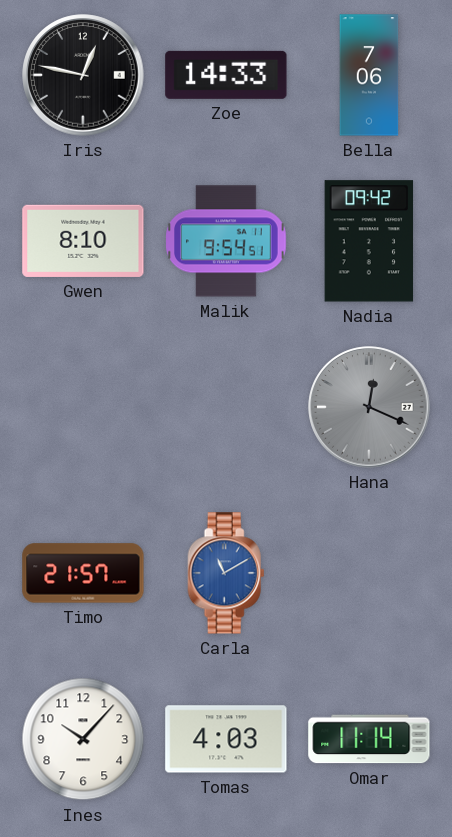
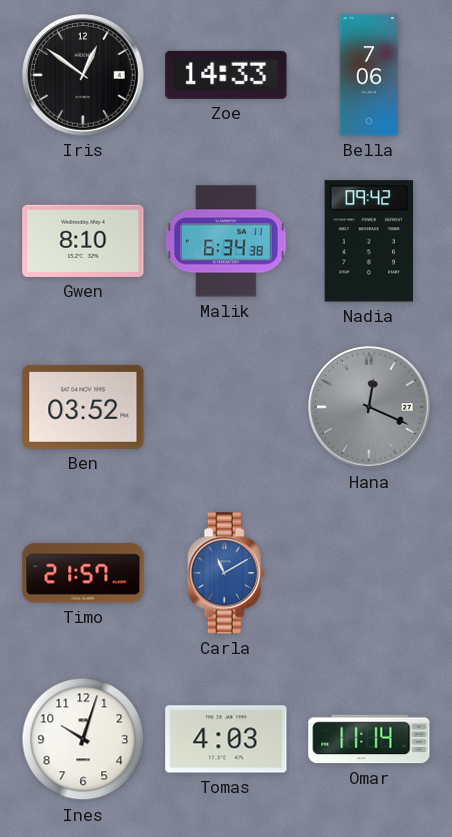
Iris: 12:47 -> 12:51 (83, 75)
Malik: 9:54 -> 6:34 (226, 241)
Ben: none -> 03:52 (83, 407)
Ines: 10:07 -> 10:03 (83, 739)
